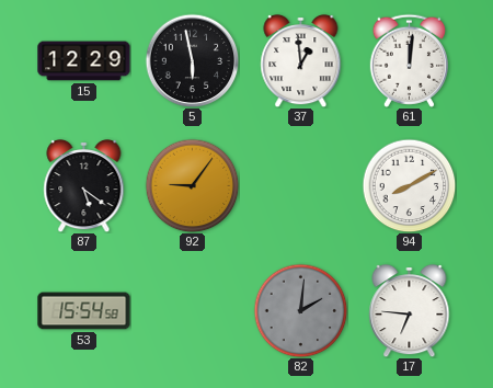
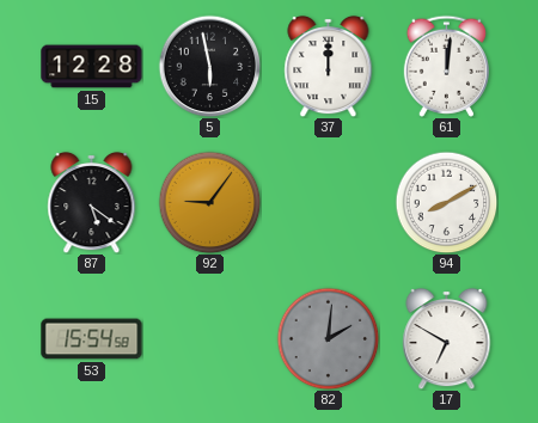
15: 12:29 -> 12:28 (92, 67)
37: 12:59 -> 12:00 (329, 66)
17: 6:46 -> 6:50 (447, 338)
